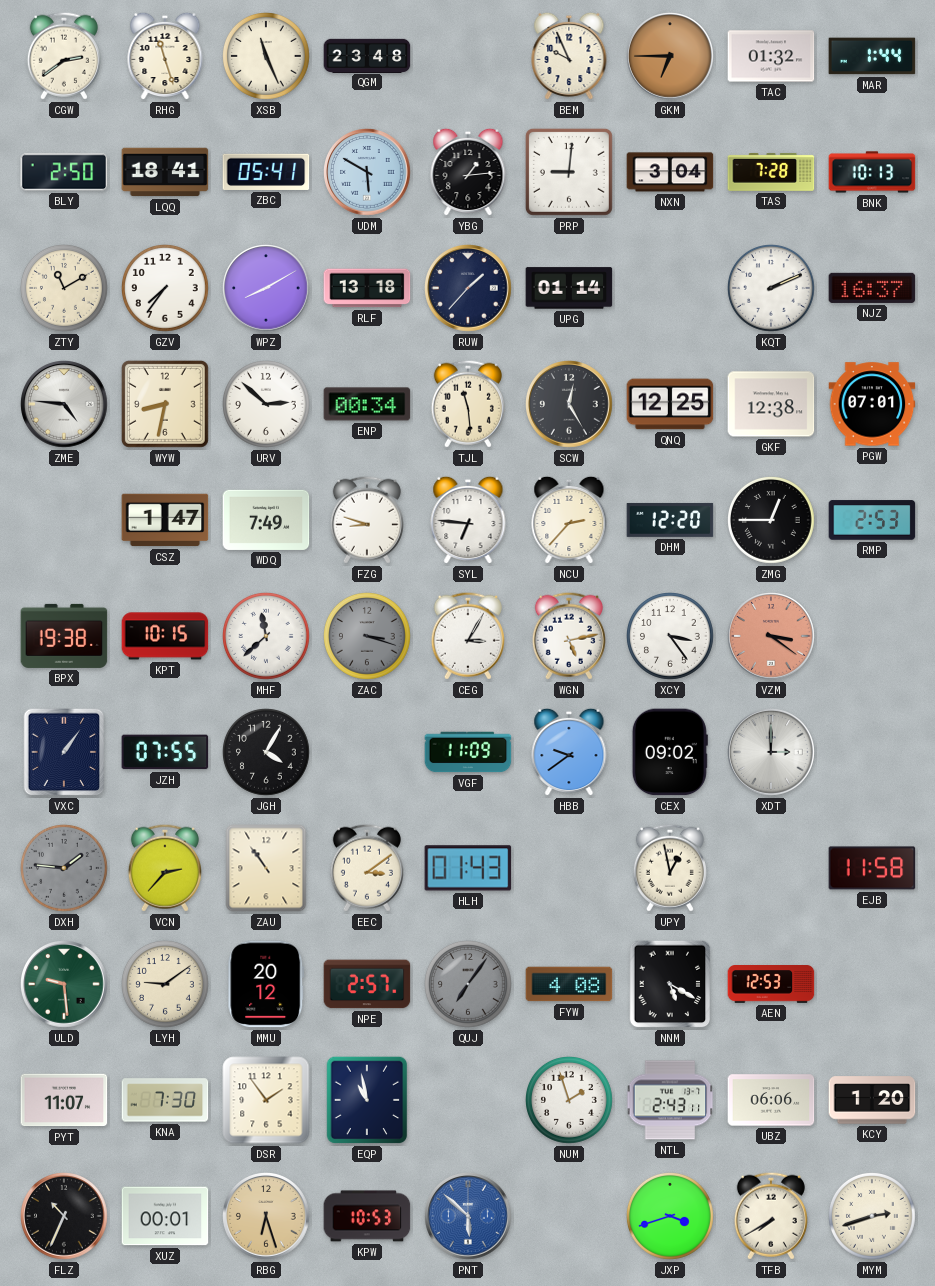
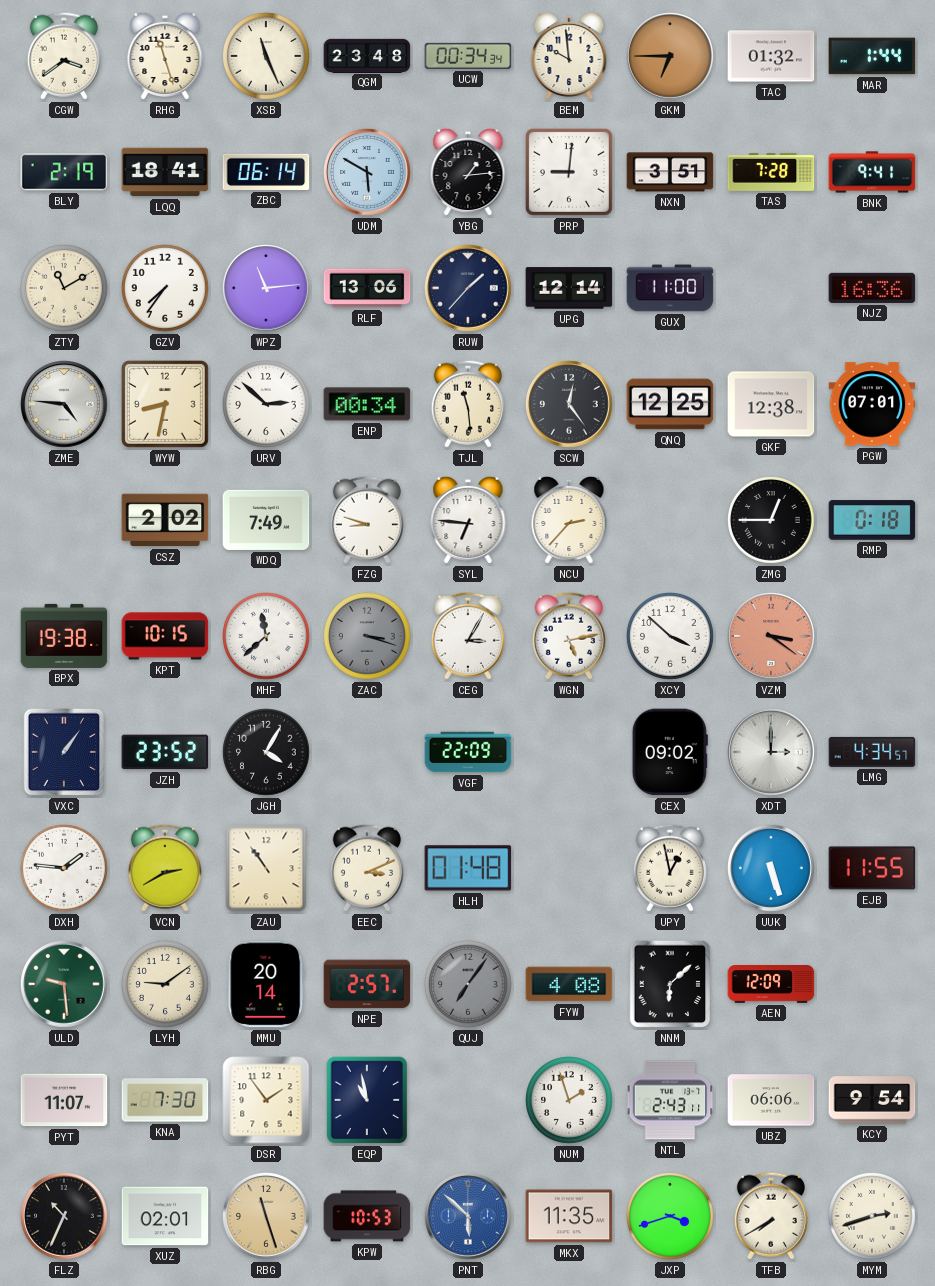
CGW: 2:39 -> 3:39 (64, 56)
UCW: none -> 00:34 (468, 56)
BEM: 9:56 -> 9:59 (569, 56)
BLY: 2:50 -> 2:19 (64, 172)
ZBC: 05:41 -> 06:14 (266, 172)
NXN: 3:04 -> 3:51 (670, 172)
BNK: 10:13 -> 9:41 (872, 172)
WPZ: 8:10 -> 11:14 (267, 289)
RLF: 13:18 -> 13:06 (367, 288)
UPG: 01:14 -> 12:14 (569, 288)
GUX: none -> 11:00 (670, 288)
KQT: 2:11 -> none (772, 289)
NJZ: 16:37 -> 16:36 (872, 288)
SCW: 12:25 -> 12:24 (570, 405)
CSZ: 1:47 -> 2:02 (165, 520)
DHM: 12:20 -> none (670, 520)
RMP: 2:53 -> 0:18 (872, 520)
XCY: 3:24 -> 3:52 (671, 637)
JZH: 07:55 -> 23:52 (165, 752)
VGF: 11:09 -> 22:09 (468, 752)
HBB: 9:39 -> none (569, 752)
LMG: none -> 4:34 (872, 752)
DXH dial: grey -> white (65, 869)
VCN: 2:37 -> 2:40 (165, 868)
EEC: 3:09 -> 3:11 (367, 868)
HLH: 01:43 -> 01:48 (468, 868)
UUK: none -> 5:27 (772, 869)
EJB: 11:58 -> 11:55 (872, 868)
MMU: 20:12 -> 20:14 (266, 984)
NNM: 5:20 -> 6:08 (670, 984)
AEN: 12:53 -> 12:09 (771, 985)
KCY: 1:20 -> 9:54 (872, 1100)
XUZ: 00:01 -> 02:01 (165, 1216)
RBG: 6:27 -> 11:27 (267, 1217)
MKX: none -> 11:35 (569, 1216)
